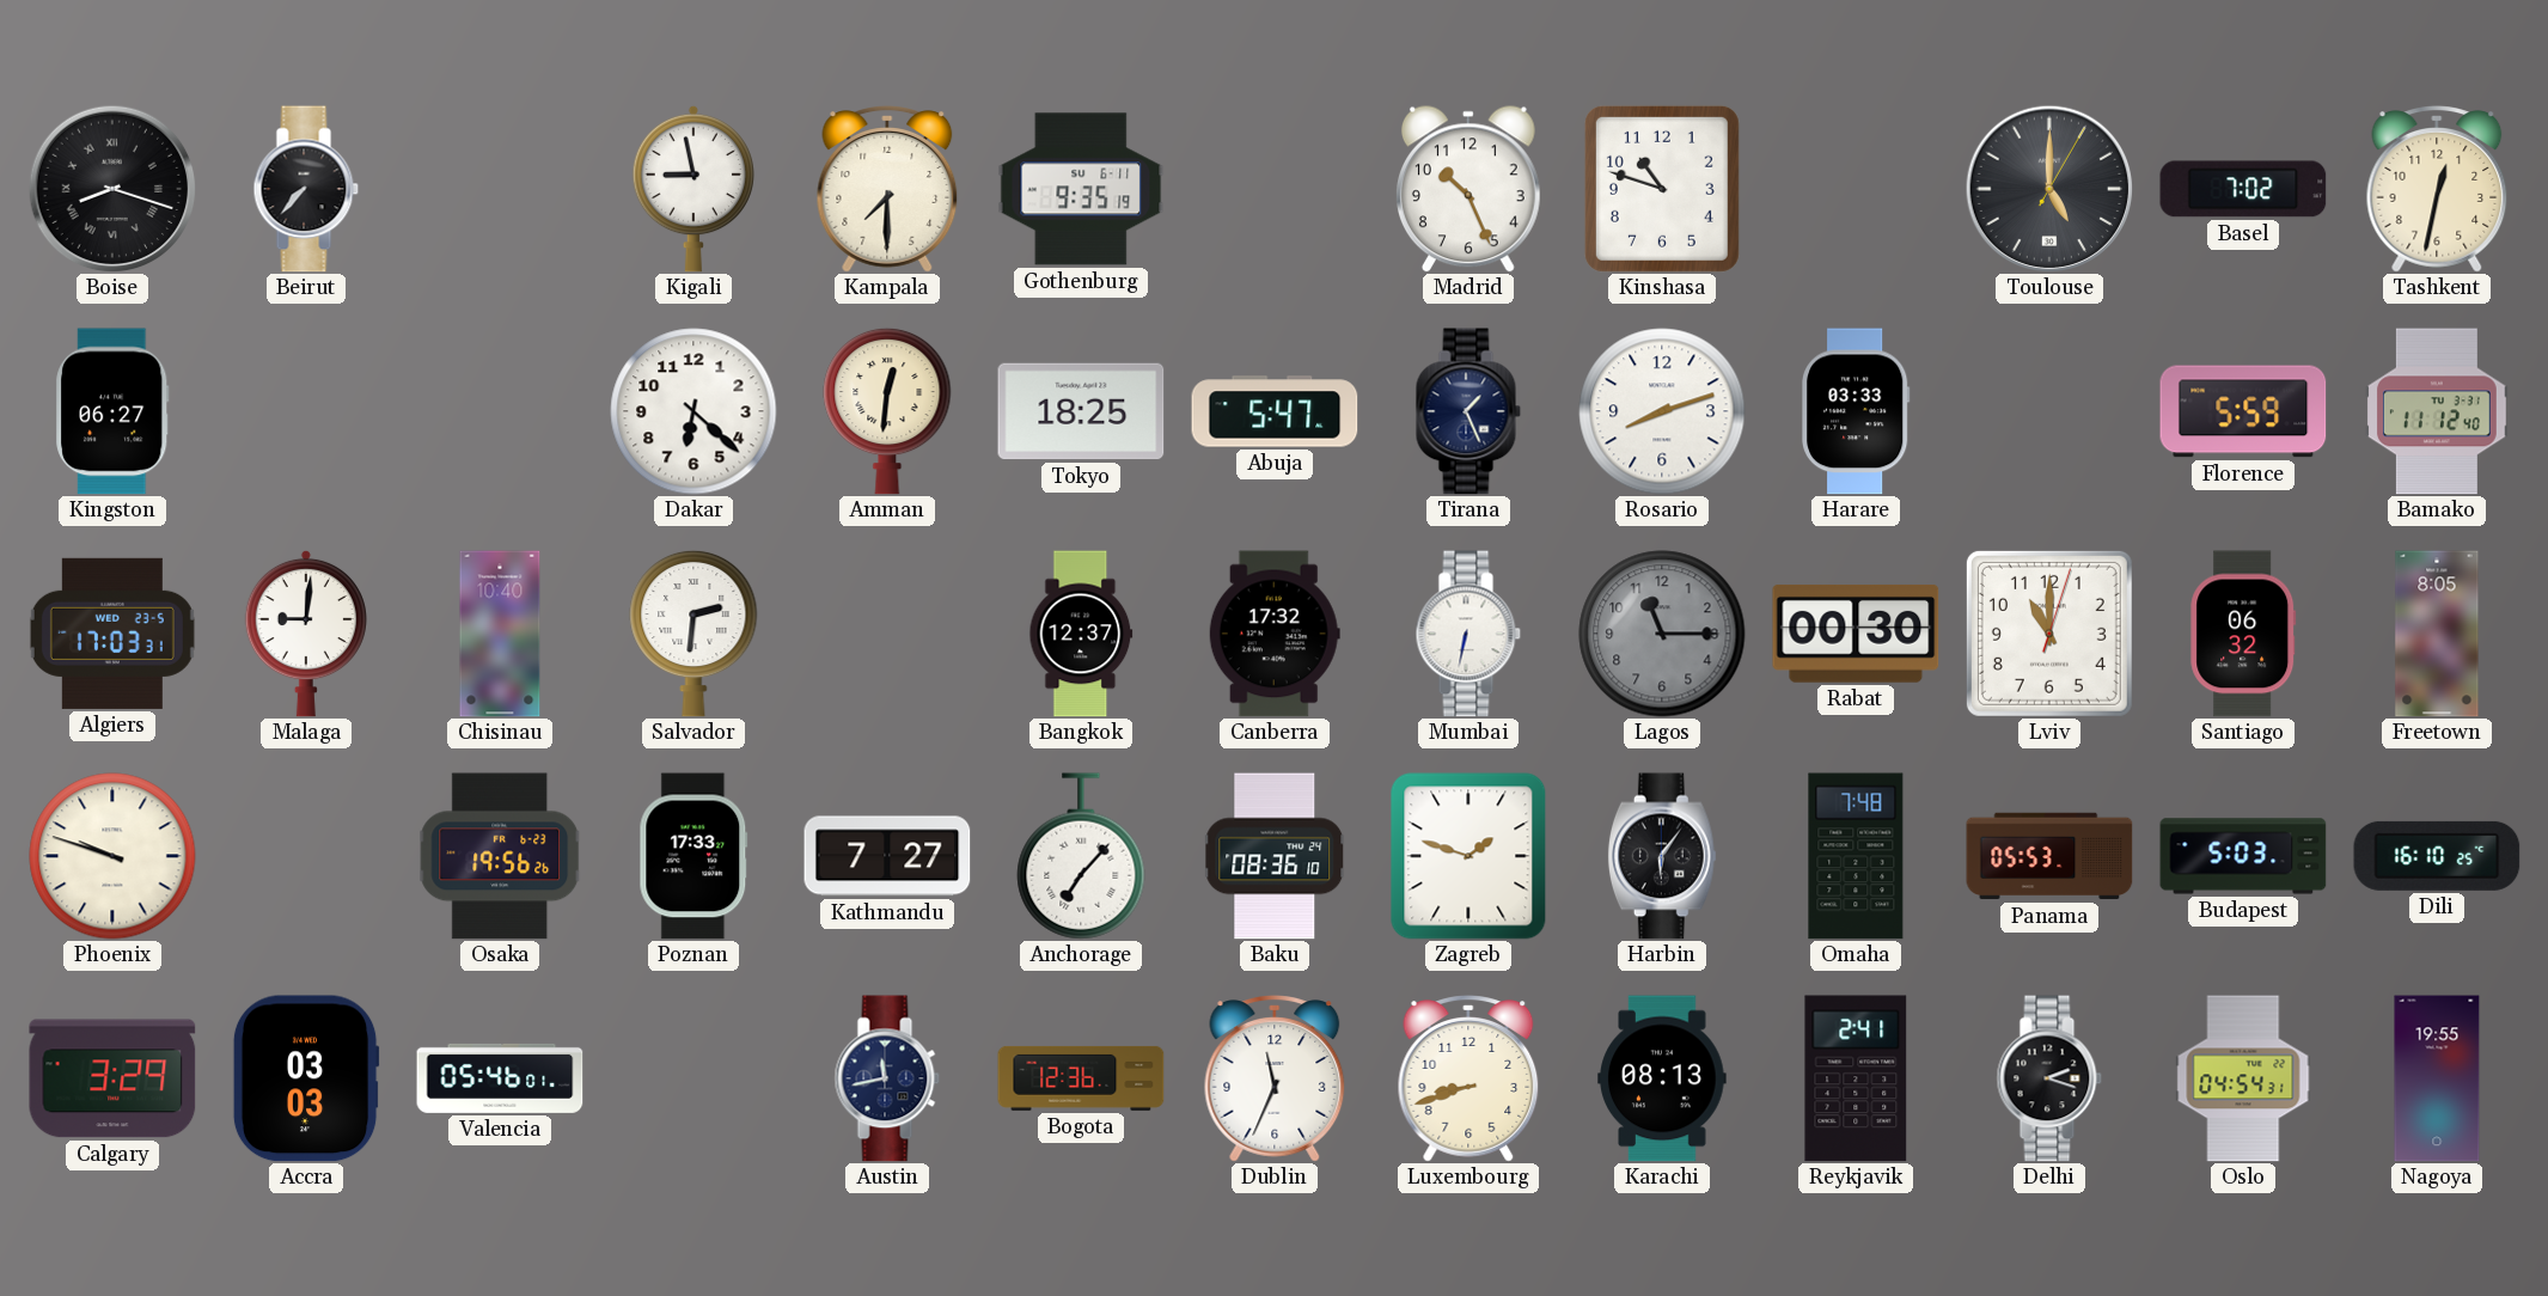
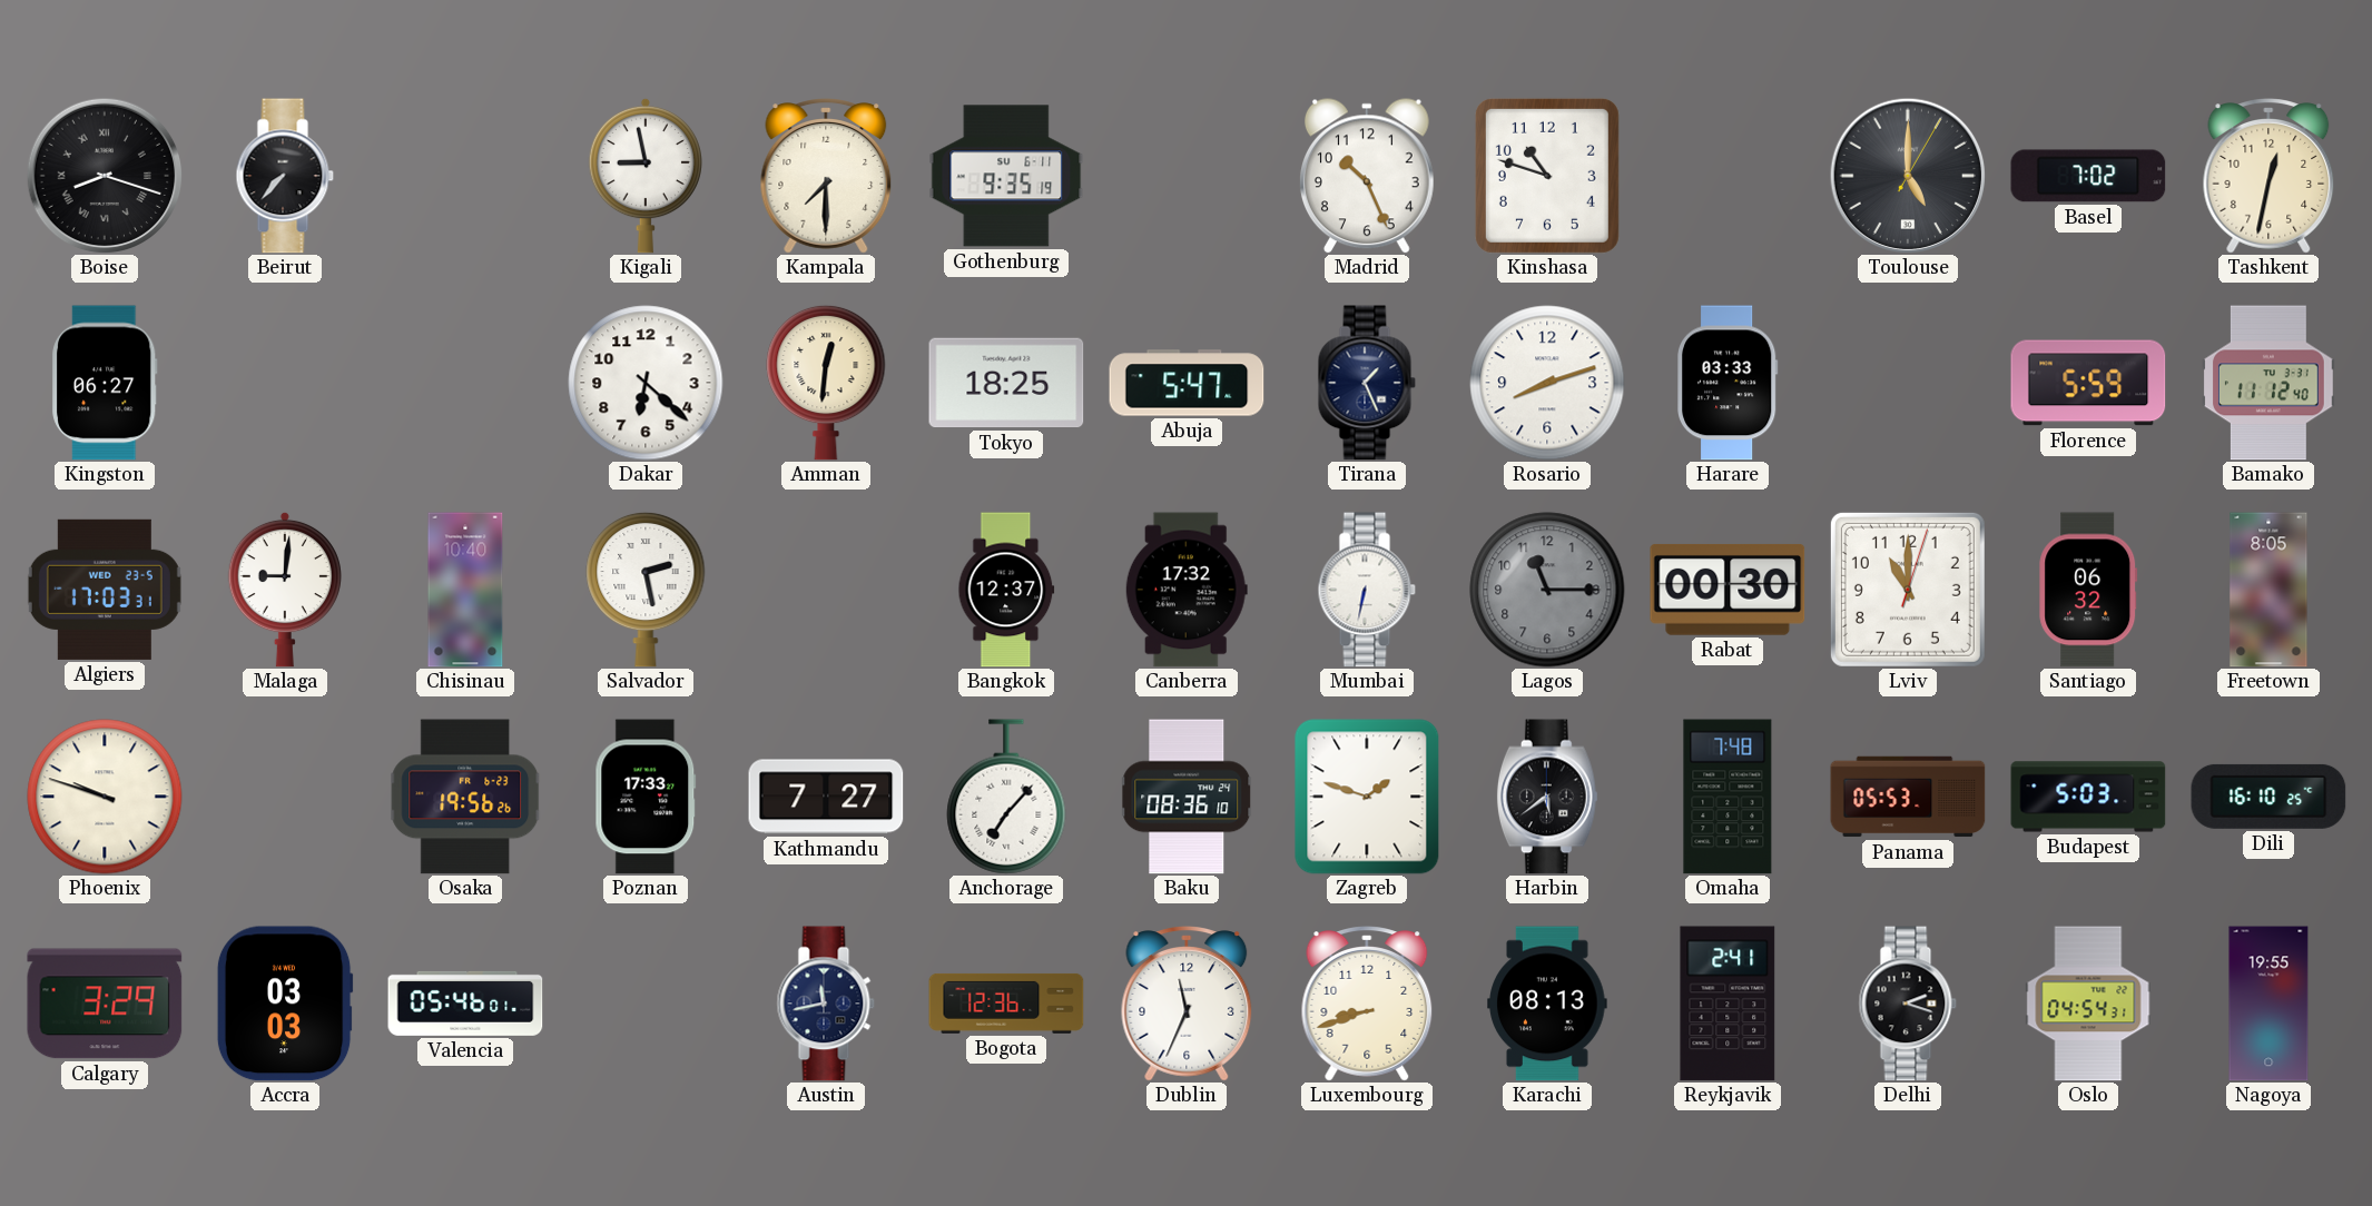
Salvador: 2:31 -> 2:28 (646, 590)
Harbin: 6:06 -> 5:39 (1547, 797)
